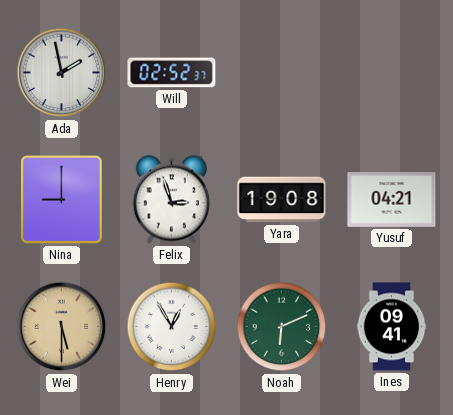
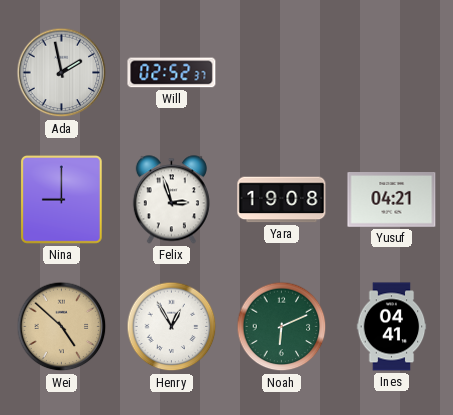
Wei: 5:30 -> 4:52 (62, 327)
Ines: 09:41 -> 04:41 (392, 327)
